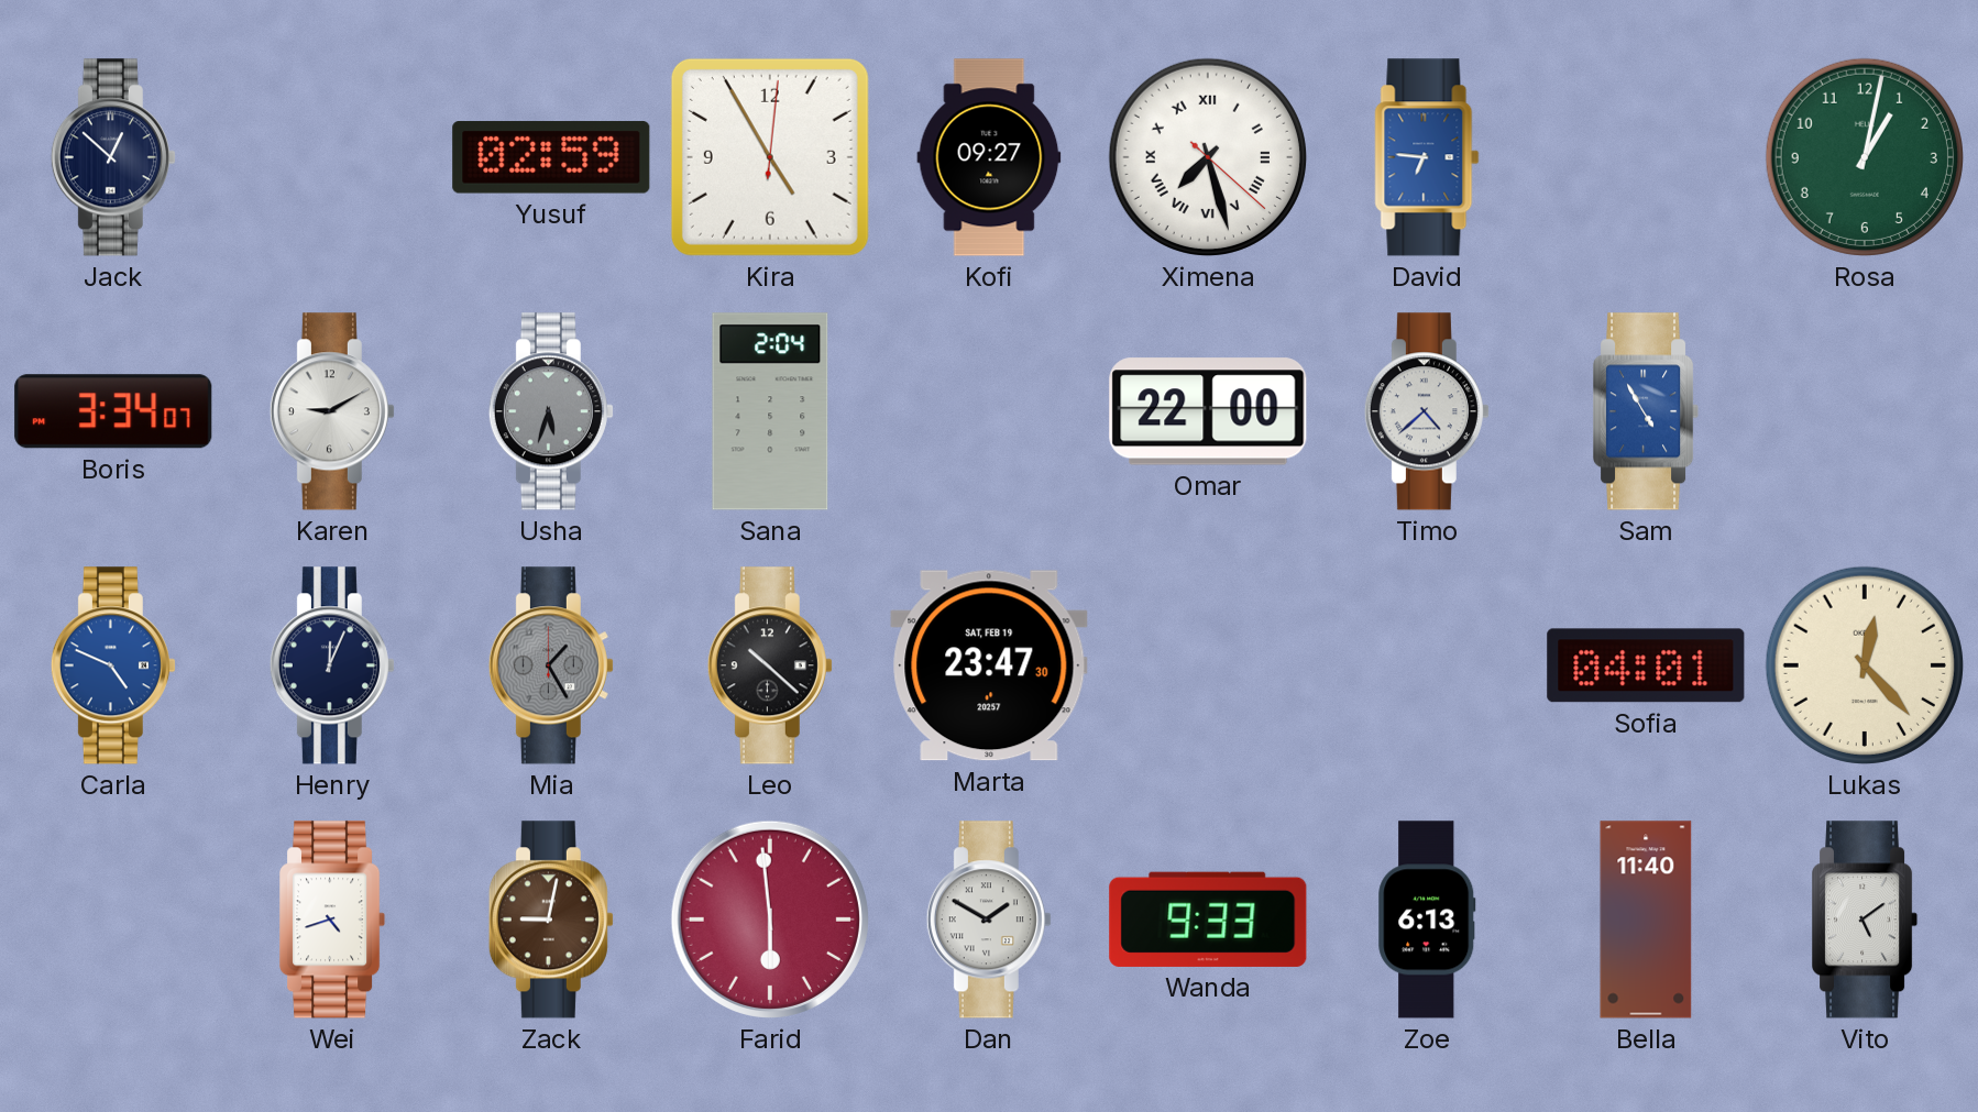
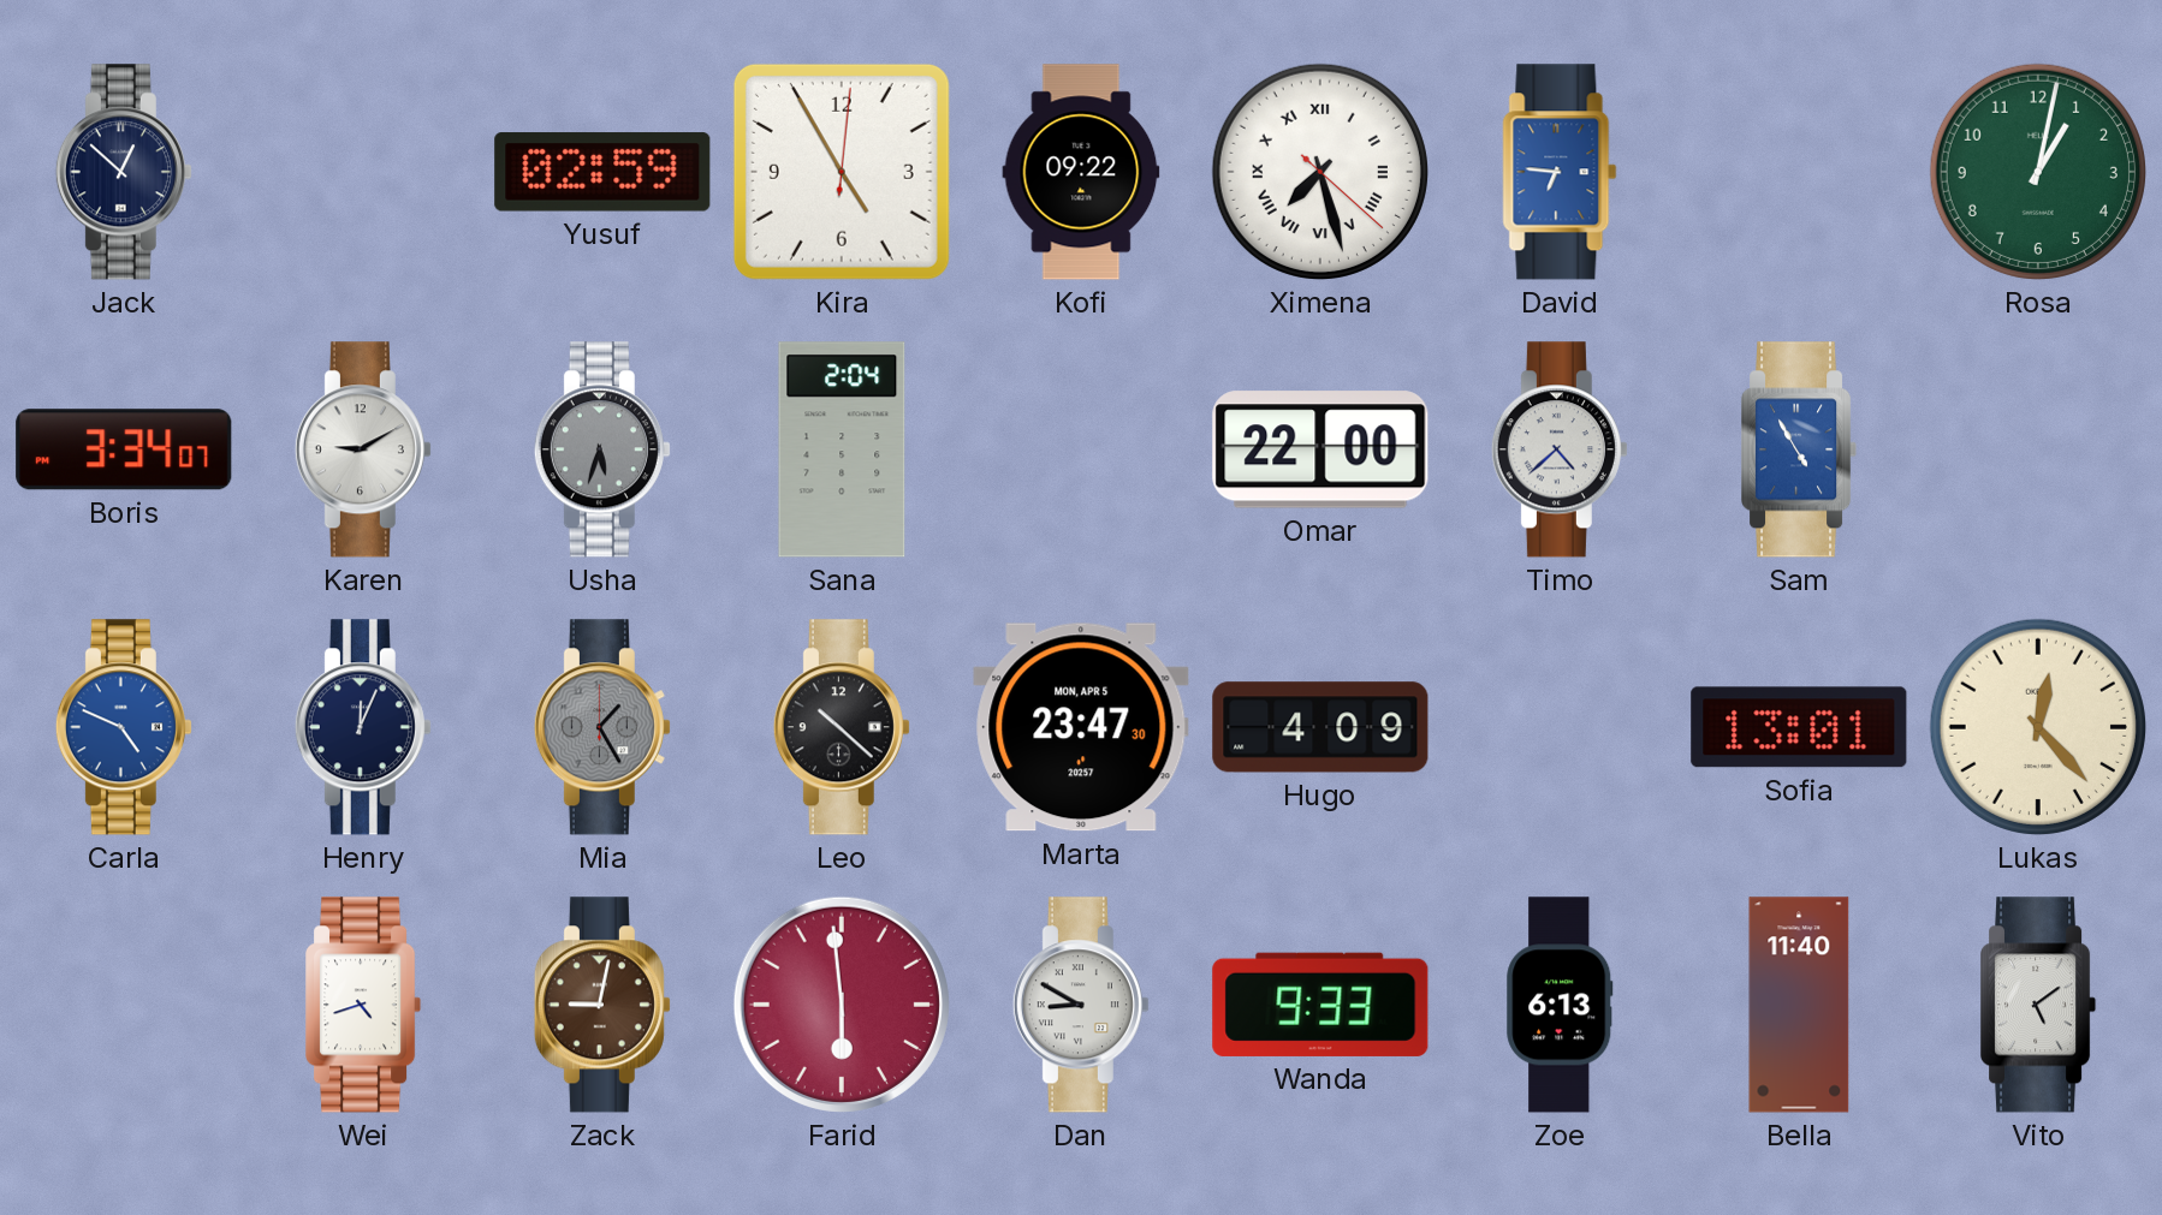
Kofi: 09:27 -> 09:22 (1081, 172)
Marta date: SAT, FEB 19 -> MON, APR 5 (1081, 727)
Hugo: none -> 4:09 (1320, 727)
Sofia: 04:01 -> 13:01 (1799, 727)
Dan: 1:50 -> 8:50 (1081, 1005)
